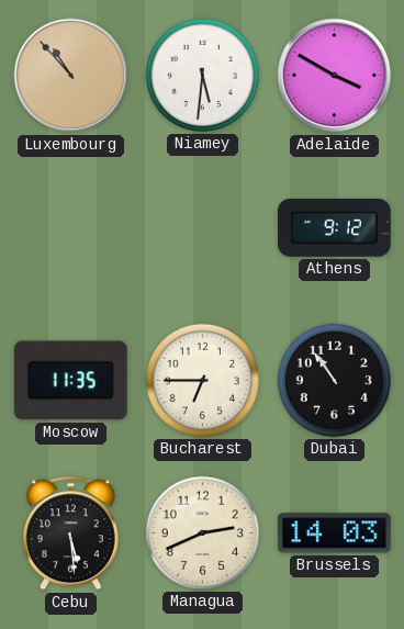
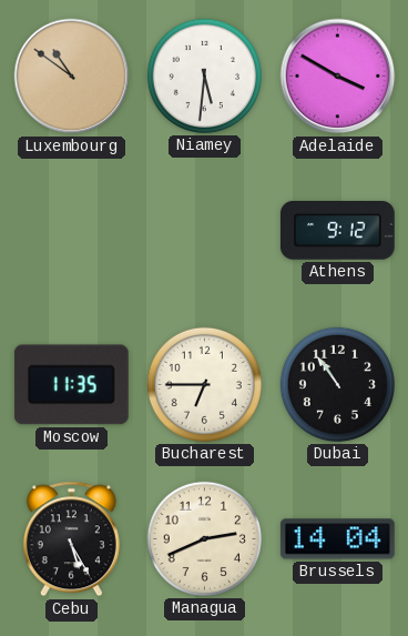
Luxembourg: 10:53 -> 10:51 (72, 77)
Cebu: 5:29 -> 5:25 (71, 539)
Brussels: 14:03 -> 14:04 (337, 539)
